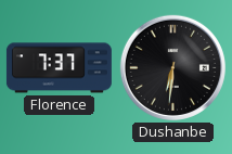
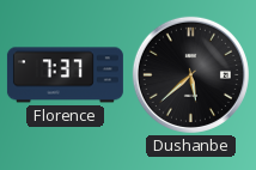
Dushanbe: 6:31 -> 5:38 (190, 74)
